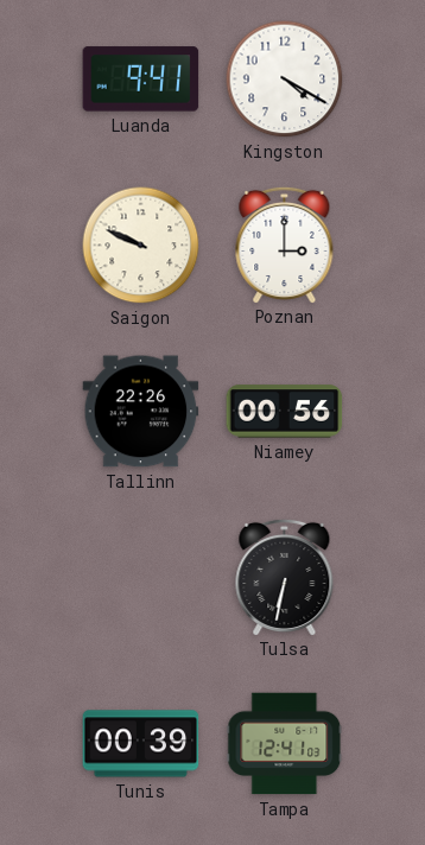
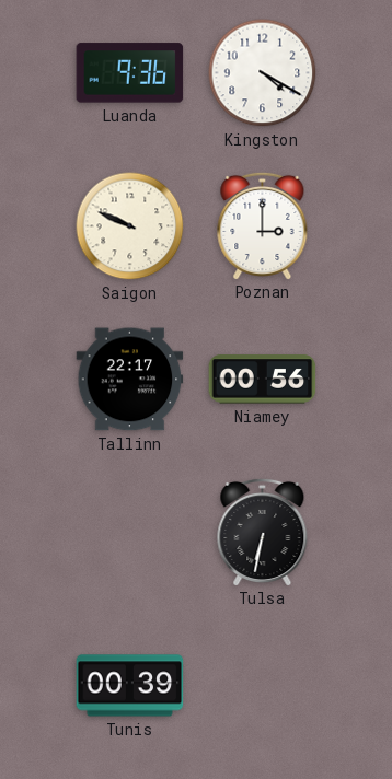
Luanda: 9:41 -> 9:36 (130, 73)
Tallinn: 22:26 -> 22:17 (130, 380)
Tampa: 12:41 -> none (285, 744)
